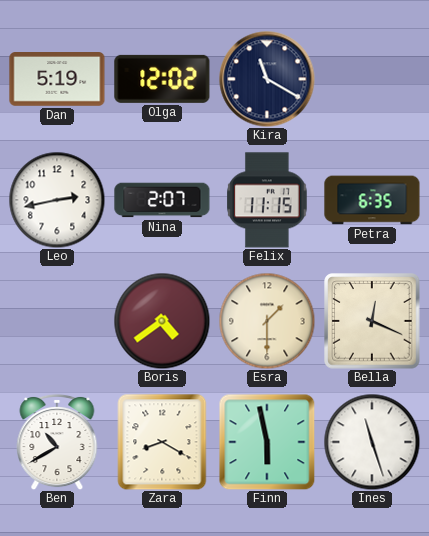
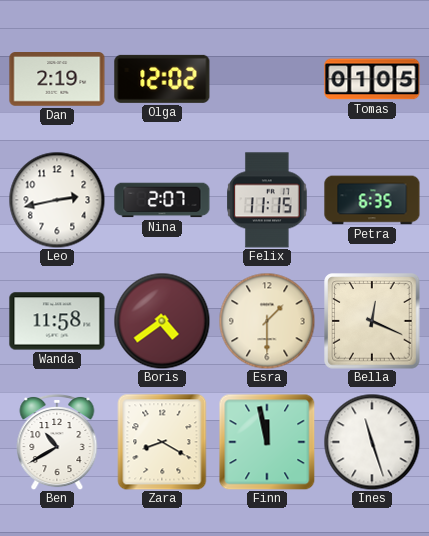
Dan: 5:19 -> 2:19 (57, 80)
Kira: 11:20 -> none (267, 79)
Tomas: none -> 01:05 (372, 79)
Wanda: none -> 11:58 (57, 321)
Finn: 5:58 -> 11:58 (267, 442)
